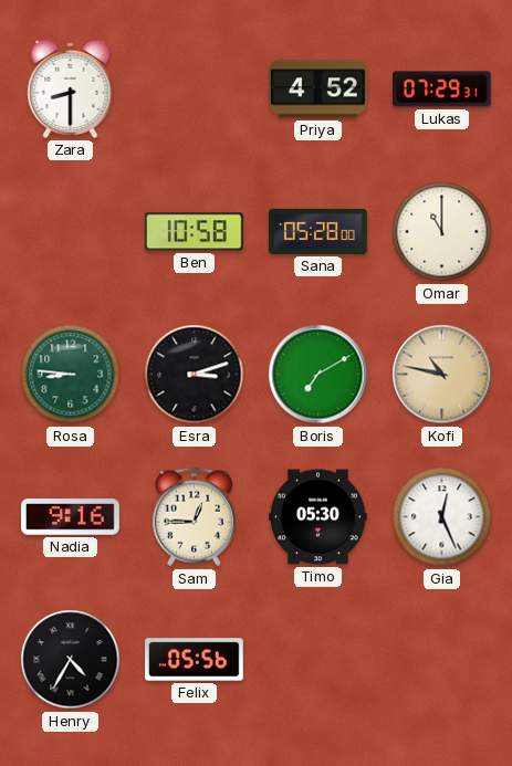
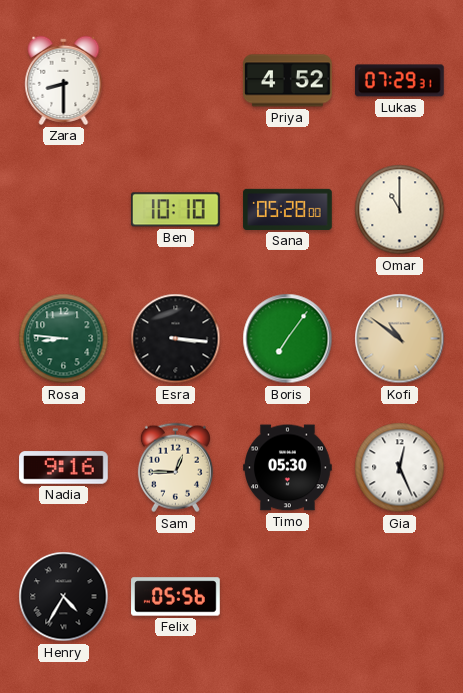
Ben: 10:58 -> 10:10 (176, 210)
Esra: 3:12 -> 3:16 (176, 339)
Boris: 7:10 -> 7:06 (288, 339)
Kofi: 10:47 -> 10:51 (400, 339)
